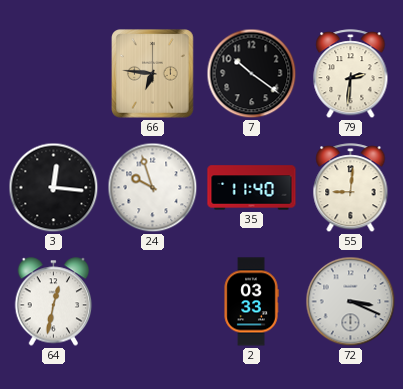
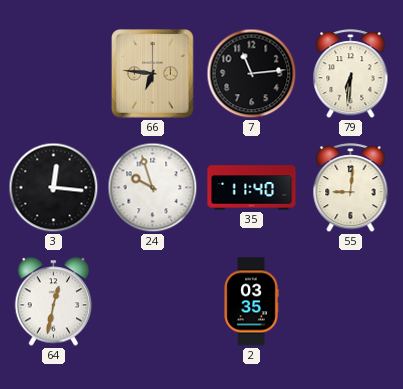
7: 10:21 -> 11:14 (252, 74)
79: 2:31 -> 6:31 (351, 74)
2: 03:33 -> 03:35 (251, 302)
72: 3:19 -> none (351, 302)
